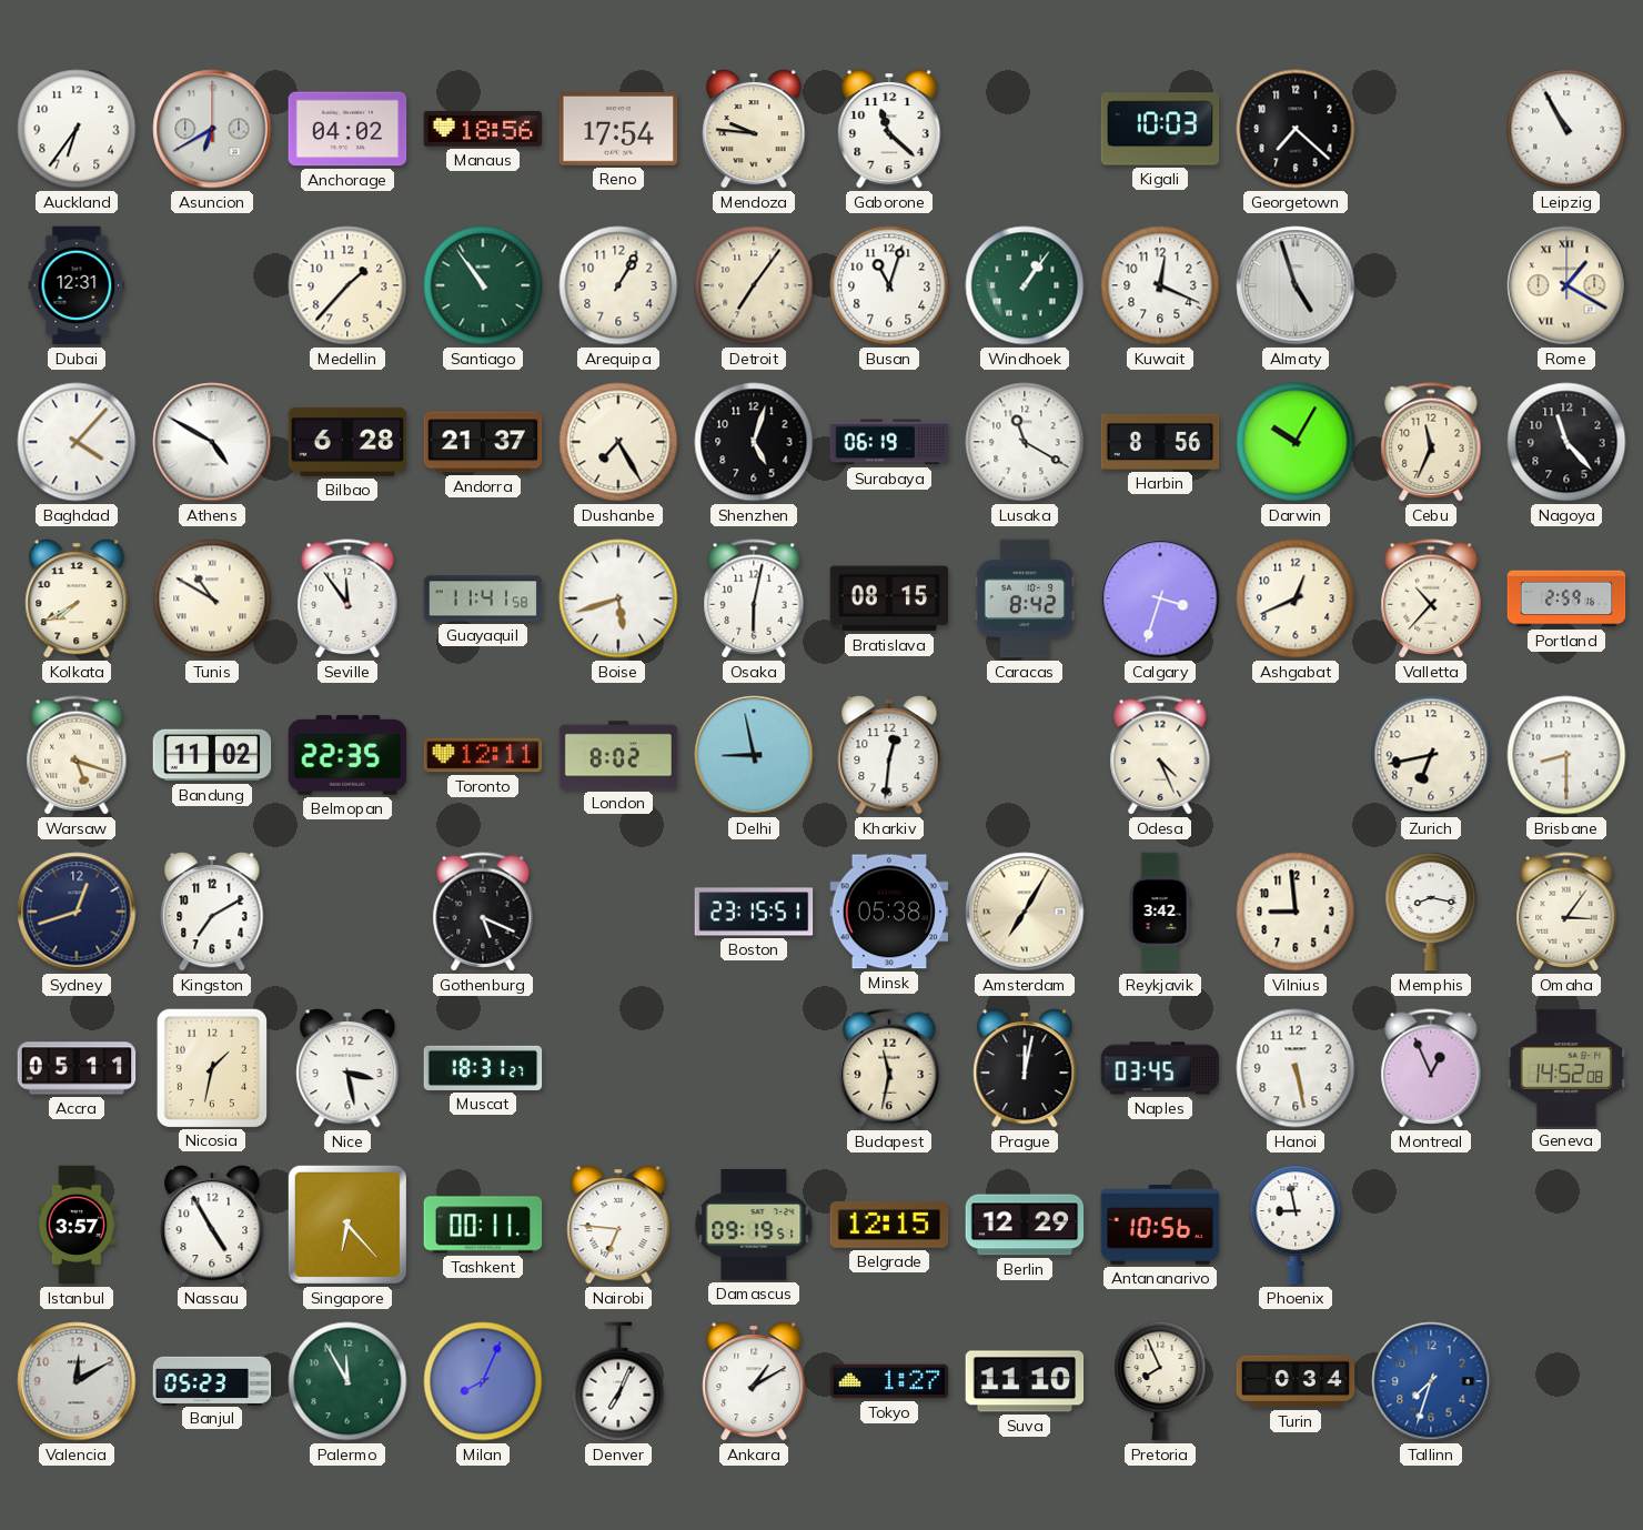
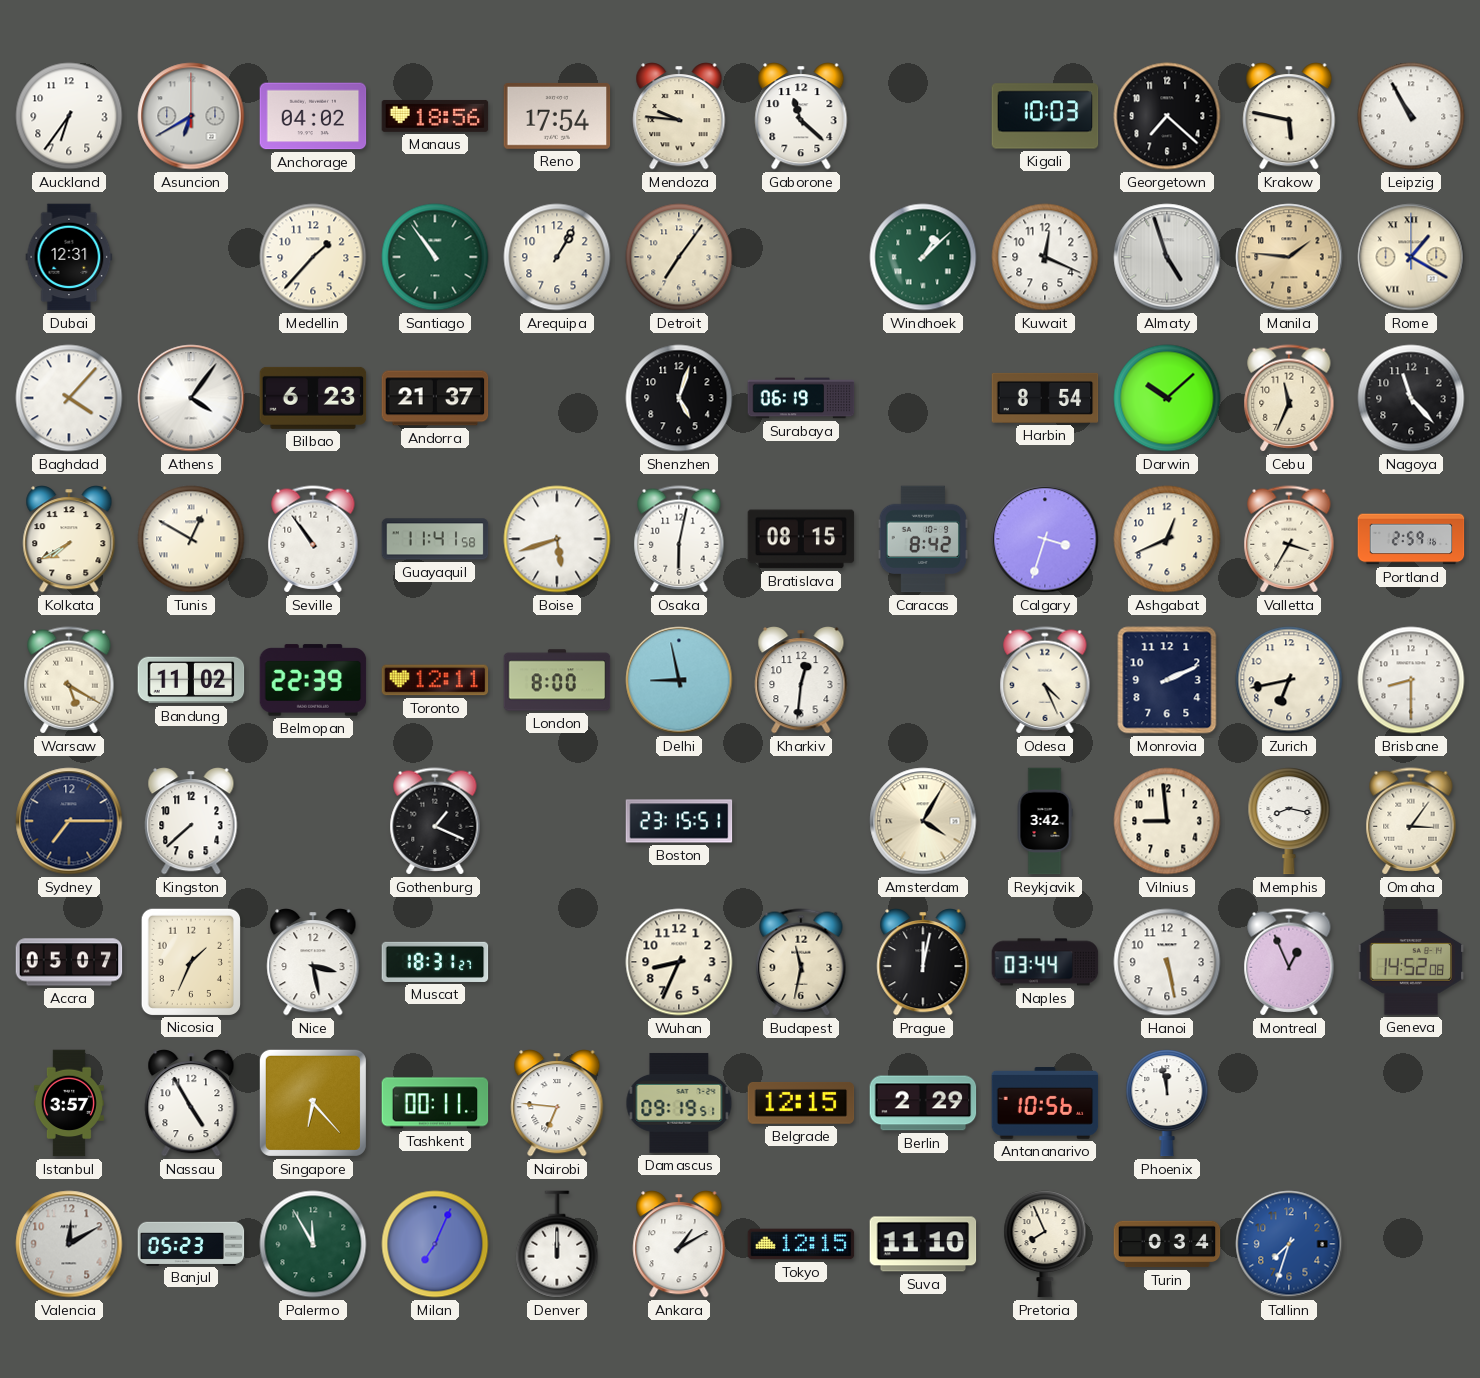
Krakow: none -> 5:47 (1289, 116)
Busan: 11:03 -> none (889, 285)
Windhoek: 1:06 -> 1:08 (923, 257)
Manila: none -> 1:46 (1289, 257)
Athens: 4:50 -> 4:06 (191, 398)
Bilbao: 6:28 -> 6:23 (313, 398)
Dushanbe: 7:25 -> none (618, 442)
Lusaka: 11:20 -> none (1025, 442)
Harbin: 8:56 -> 8:54 (1045, 398)
Darwin: 10:05 -> 10:08 (1167, 398)
Tunis: 10:50 -> 12:50 (191, 539)
Seville: 11:54 -> 10:54 (313, 539)
Valletta: 10:37 -> 3:35 (1289, 539)
Warsaw: 5:18 -> 5:20 (69, 680)
Belmopan: 22:35 -> 22:39 (313, 680)
London: 8:02 -> 8:00 (557, 680)
Monrovia: none -> 2:11 (1167, 680)
Sydney: 12:42 -> 7:15 (69, 821)
Kingston: 7:10 -> 7:38 (191, 821)
Gothenburg: 5:19 -> 1:19 (435, 821)
Minsk: 05:38 -> none (889, 912)
Amsterdam: 7:05 -> 4:05 (923, 821)
Accra: 05:11 -> 05:07 (69, 962)
Nicosia: 1:32 -> 1:34 (190, 961)
Wuhan: none -> 8:34 (679, 962)
Naples: 03:45 -> 03:44 (1045, 962)
Berlin: 12:29 -> 2:29 (923, 1103)
Phoenix: 8:58 -> 11:58 (1167, 1103)
Milan: 8:04 -> 7:04 (435, 1244)
Denver: 7:04 -> 12:00 (557, 1244)
Tokyo: 1:27 -> 12:15 (801, 1244)
